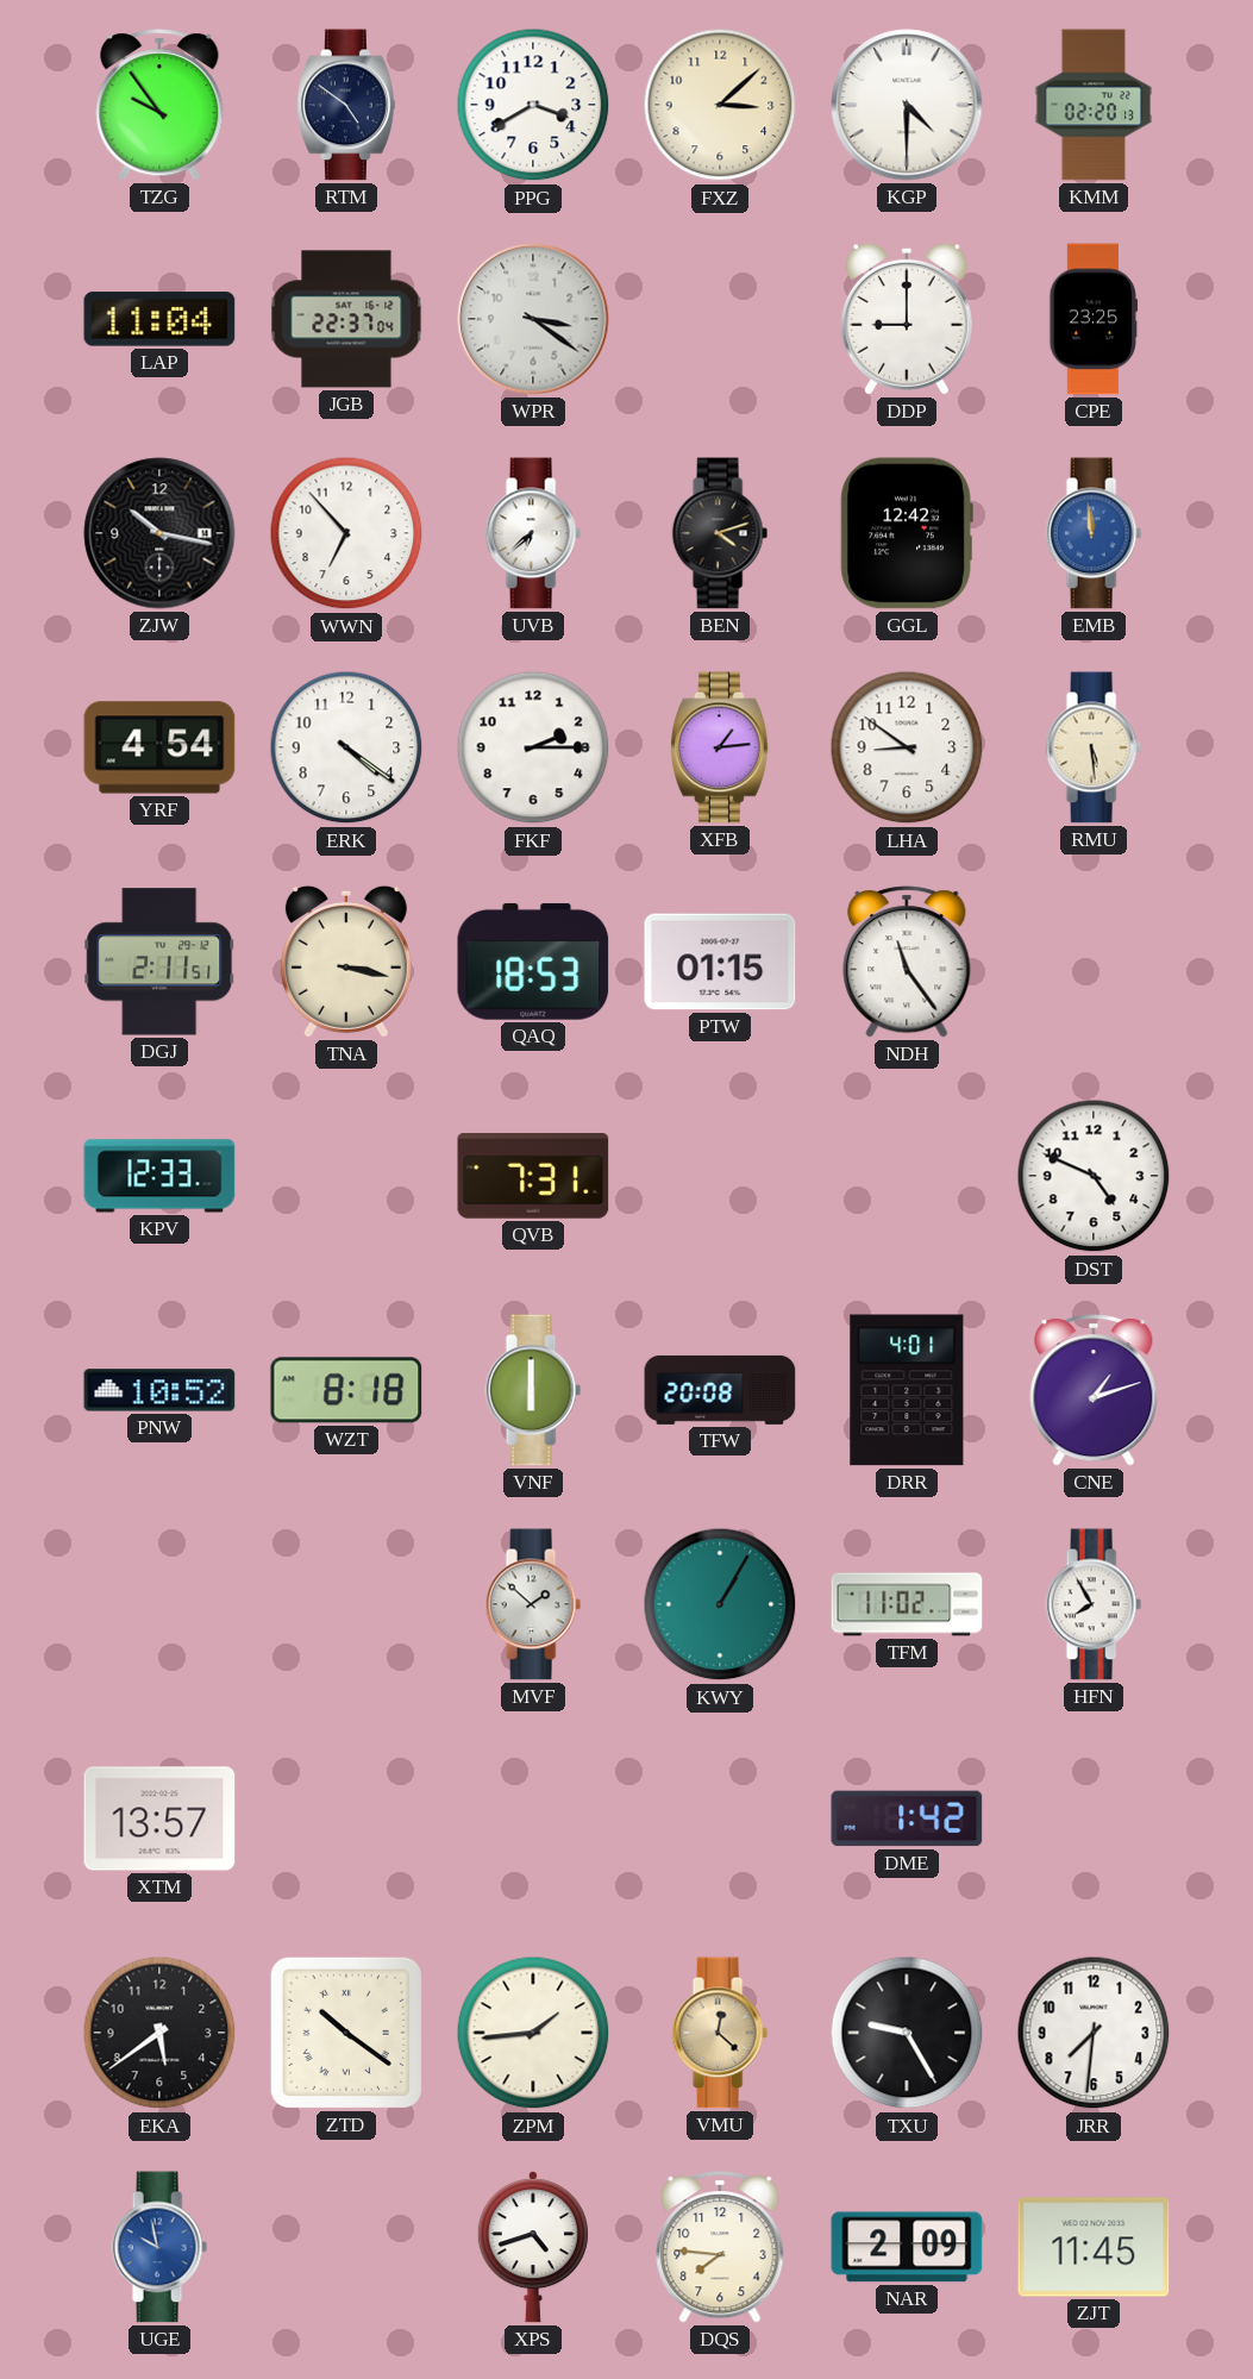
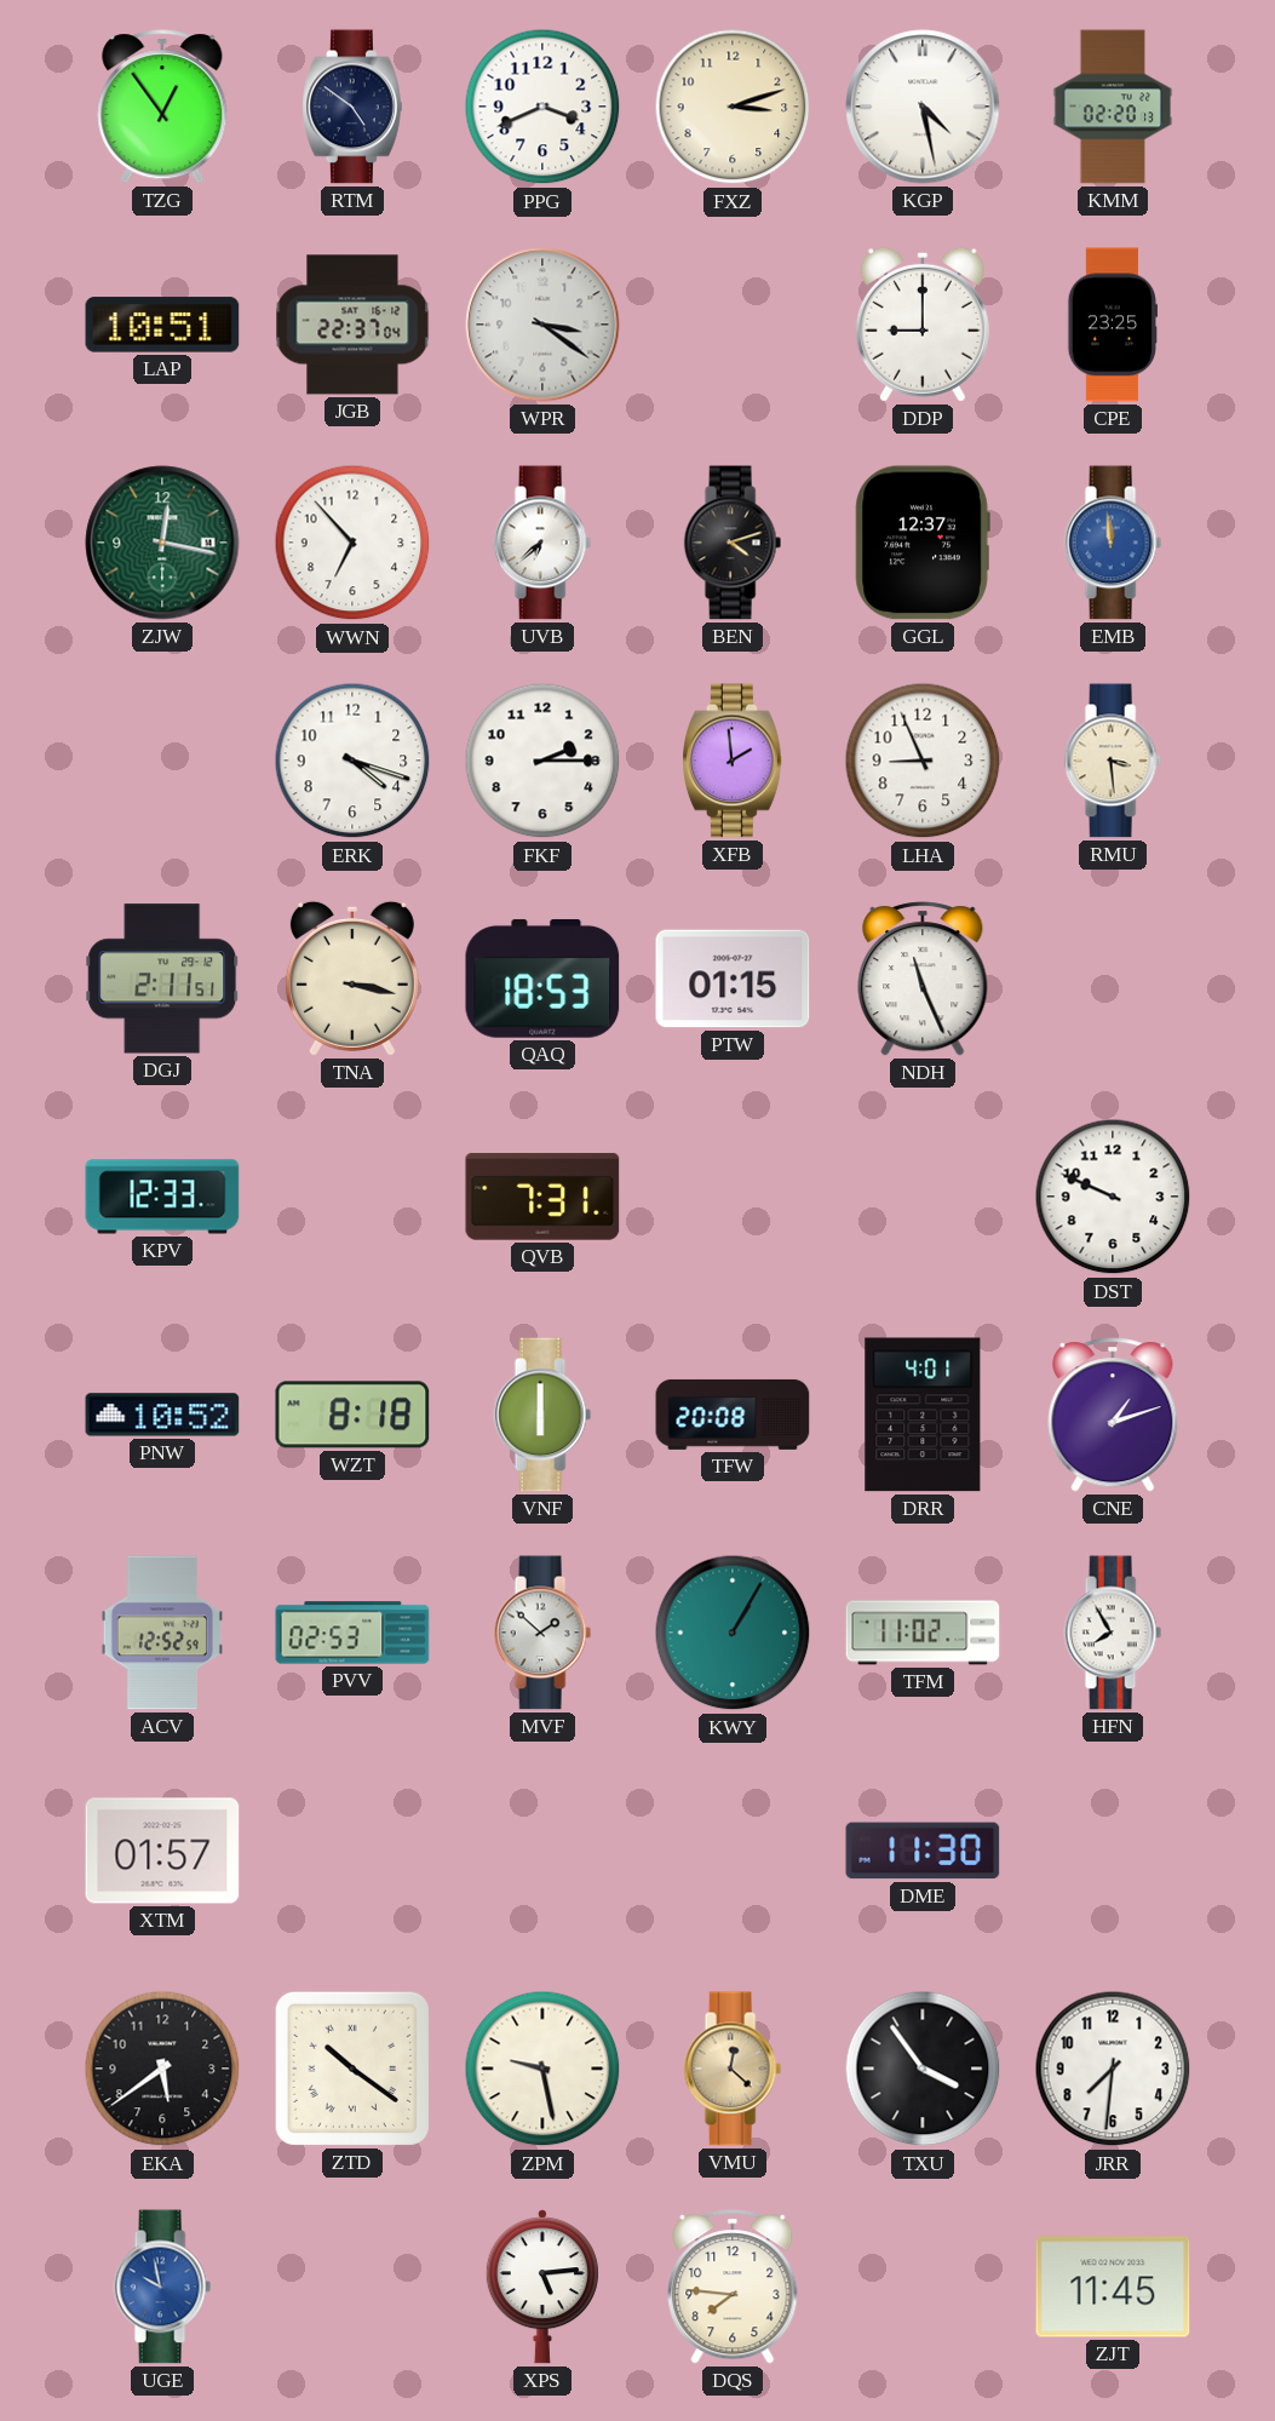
TZG: 9:54 -> 12:54 (162, 107)
PPG: 3:40 -> 3:41 (542, 107)
FXZ: 3:08 -> 3:12 (733, 107)
KGP: 4:30 -> 4:28 (923, 107)
LAP: 11:04 -> 10:51 (162, 325)
ZJW: 10:17 -> 12:17 (162, 543)
ZJW dial: black -> green (162, 543)
GGL: 12:42 -> 12:37 (923, 543)
YRF: 4:54 -> none (159, 747)
ERK: 4:21 -> 4:18 (352, 761)
XFB: 1:14 -> 1:59 (734, 761)
LHA: 8:51 -> 8:56 (923, 761)
RMU: 5:29 -> 3:29 (1113, 761)
NDH: 11:24 -> 11:26 (923, 979)
DST: 4:49 -> 9:49 (1113, 1197)
ACV: none -> 12:52 (162, 1633)
PVV: none -> 02:53 (352, 1633)
XTM: 13:57 -> 01:57 (162, 1851)
DME: 1:42 -> 11:30 (923, 1851)
ZPM: 1:44 -> 9:28 (542, 2069)
TXU: 9:25 -> 3:54 (923, 2069)
XPS: 4:42 -> 5:14 (542, 2287)
NAR: 2:09 -> none (907, 2247)
